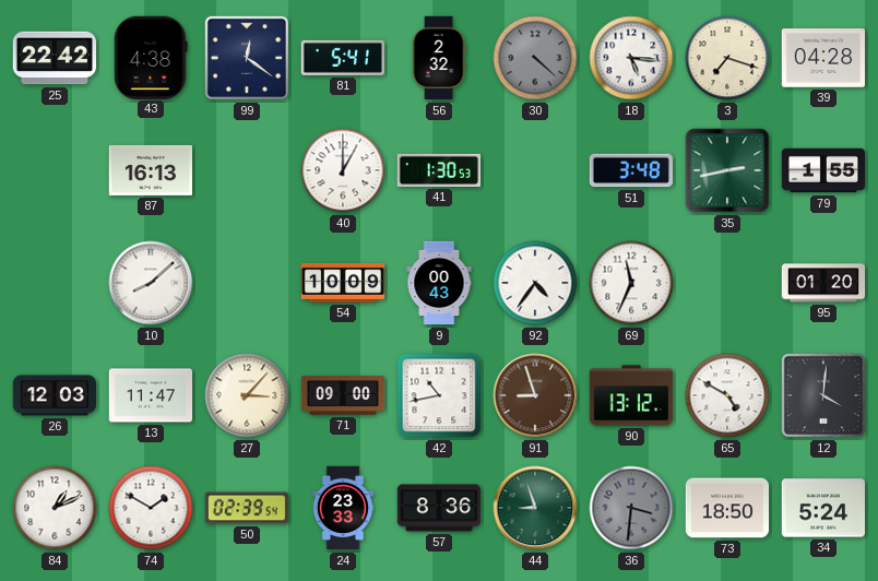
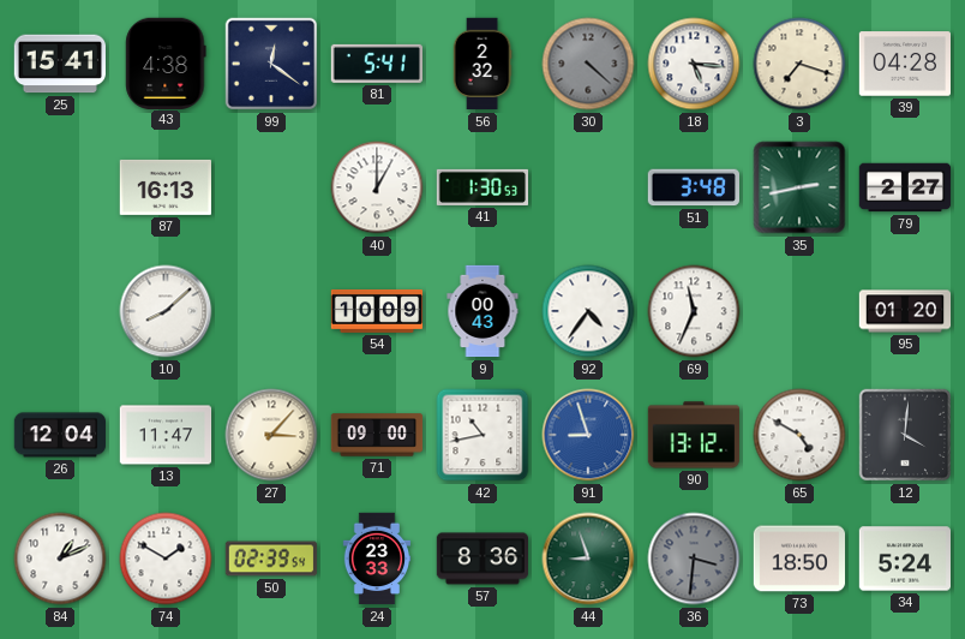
25: 22:42 -> 15:41 (59, 64)
79: 1:55 -> 2:27 (905, 187)
26: 12:03 -> 12:04 (60, 435)
91 dial: brown -> blue (588, 435)
